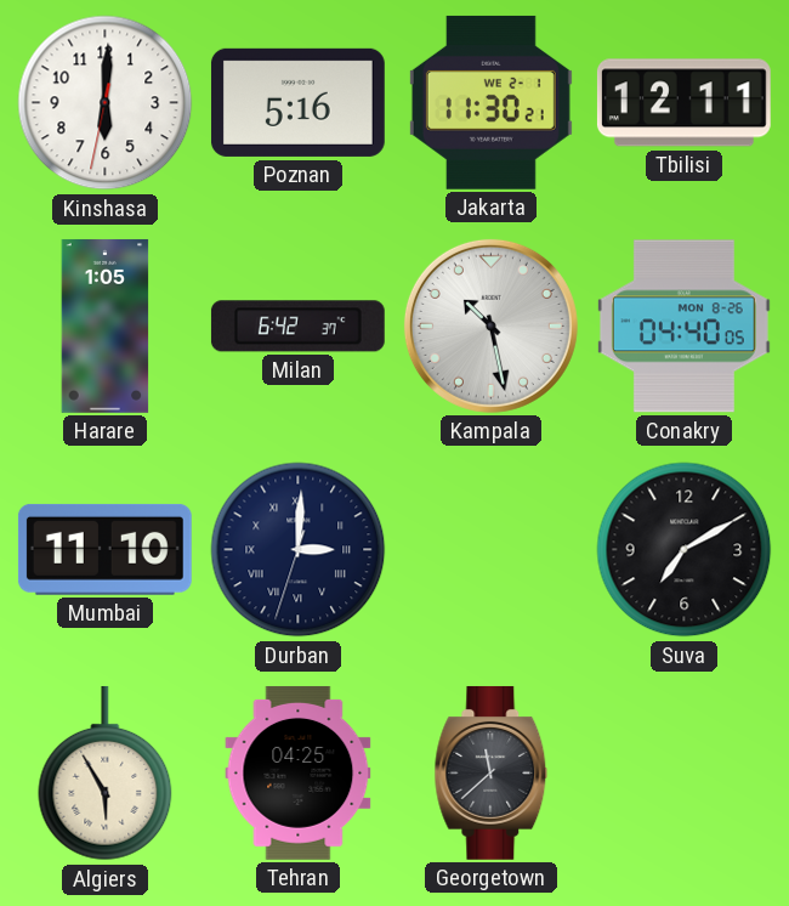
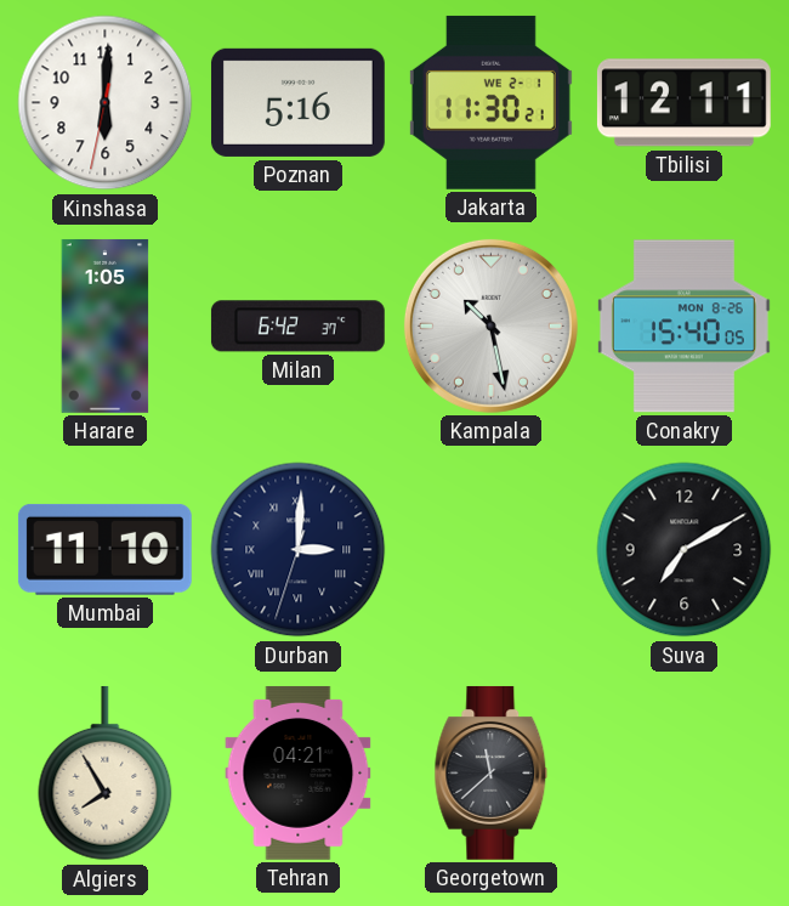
Conakry: 04:40 -> 15:40 (683, 327)
Algiers: 5:55 -> 7:55 (106, 774)
Tehran: 04:25 -> 04:21 (299, 772)
